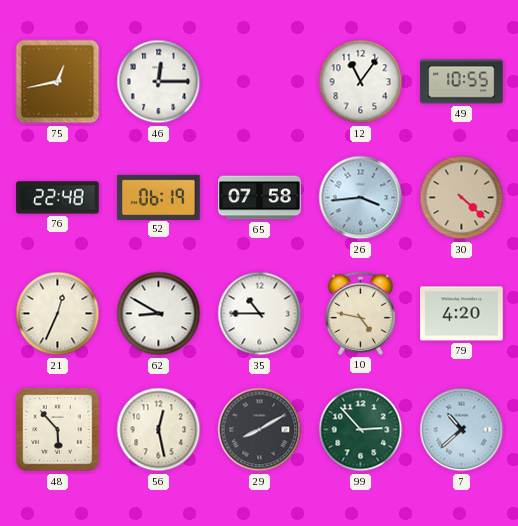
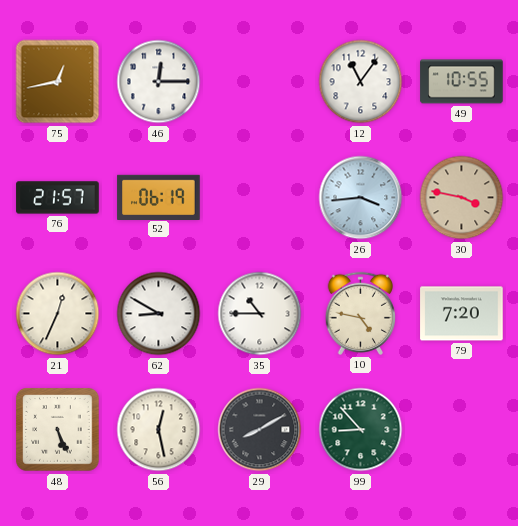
76: 22:48 -> 21:57 (58, 198)
65: 07:58 -> none (260, 198)
30: 4:22 -> 3:47 (462, 198)
79: 4:20 -> 7:20 (462, 314)
48: 5:53 -> 5:26 (58, 430)
99: 2:53 -> 8:53 (361, 430)
7: 10:38 -> none (462, 430)
